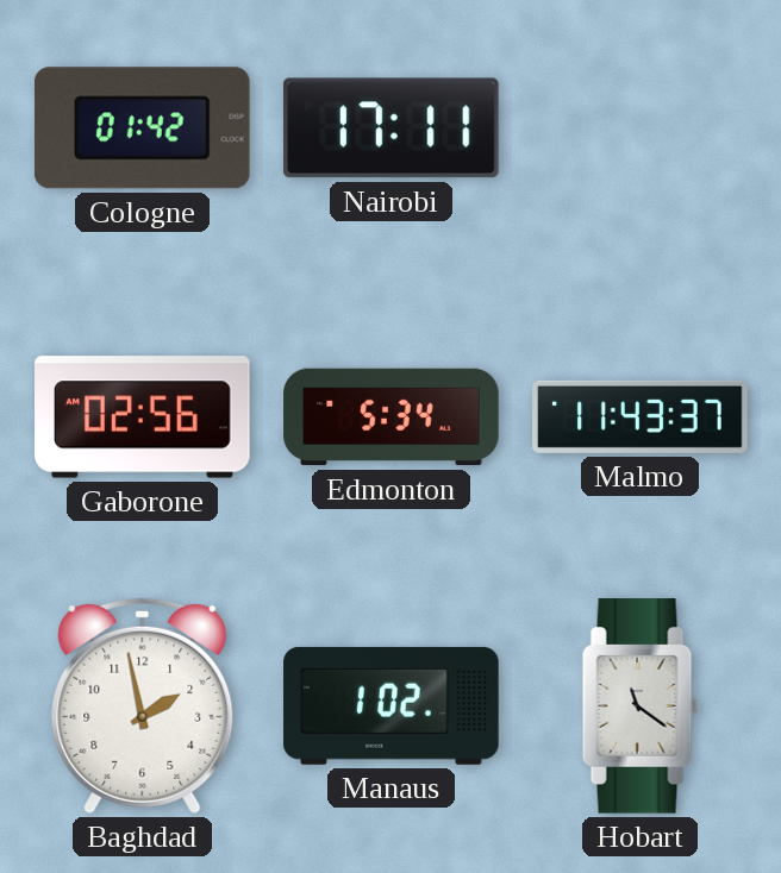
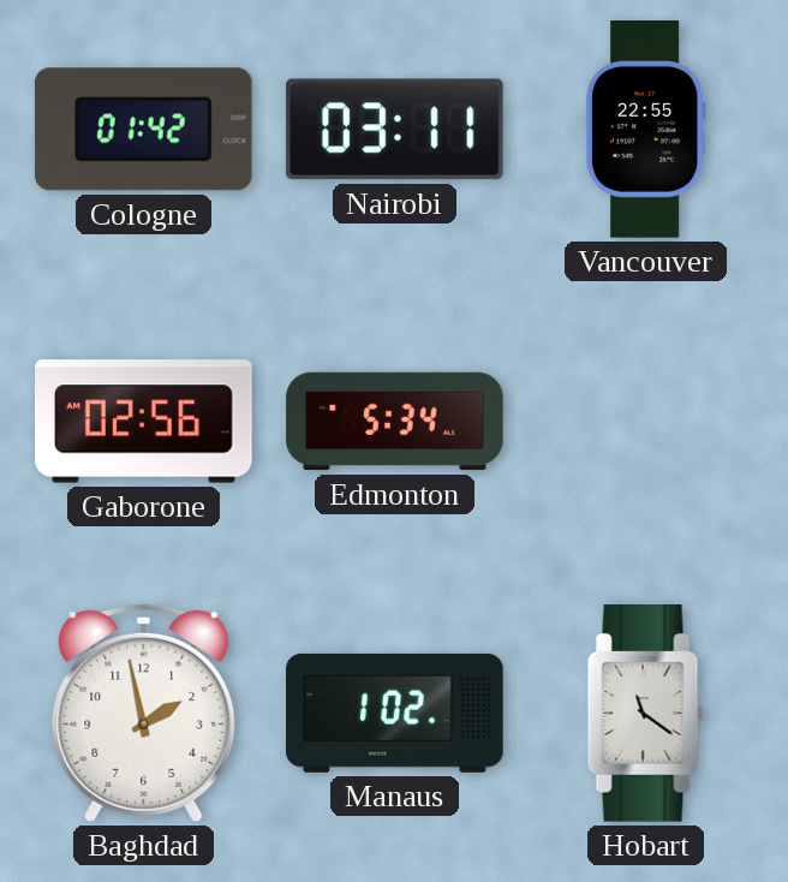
Nairobi: 17:11 -> 03:11 (394, 130)
Vancouver: none -> 22:55 (645, 130)
Malmo: 11:43 -> none (641, 416)
